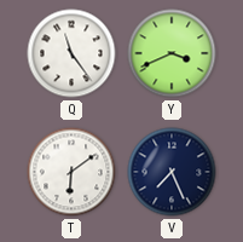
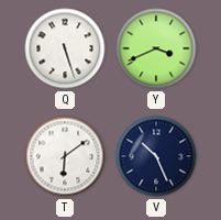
Q: 11:24 -> 5:27 (65, 48)
V: 7:26 -> 10:26 (156, 156)
